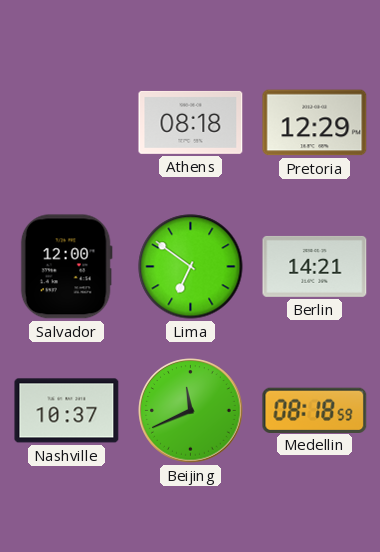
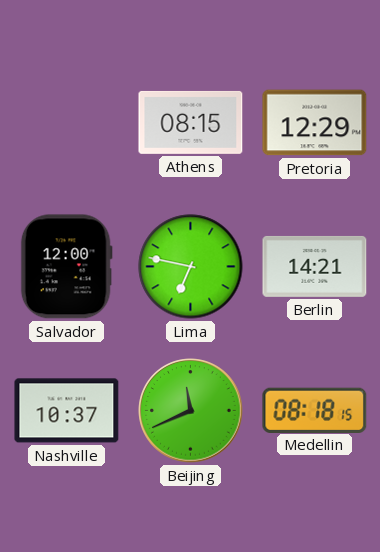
Athens: 08:18 -> 08:15 (191, 122)
Lima: 6:51 -> 6:47 (191, 267)
Medellin: 08:18:59 -> 08:18:15 (315, 410)
